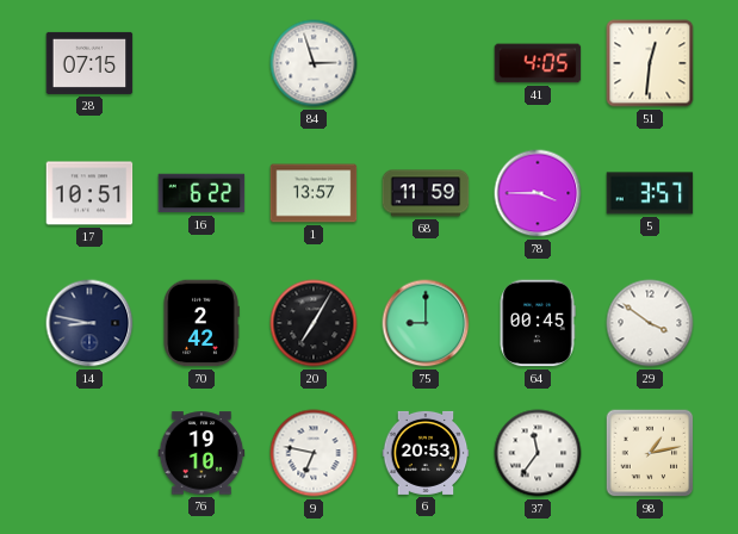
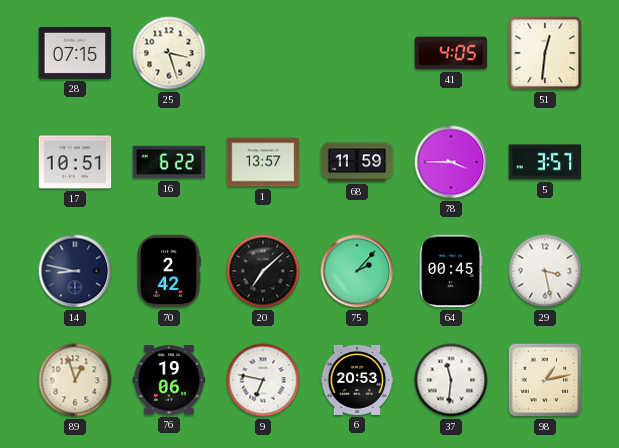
25: none -> 3:27 (169, 53)
84: 2:57 -> none (314, 63)
20: 7:05 -> 7:08 (263, 271)
75: 9:00 -> 2:07 (357, 271)
29: 3:51 -> 3:28 (545, 271)
89: none -> 12:57 (75, 380)
76: 19:10 -> 19:06 (169, 380)
37: 11:36 -> 11:31 (451, 380)
